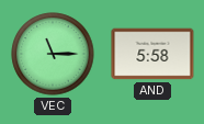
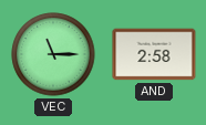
AND: 5:58 -> 2:58 (154, 54)
